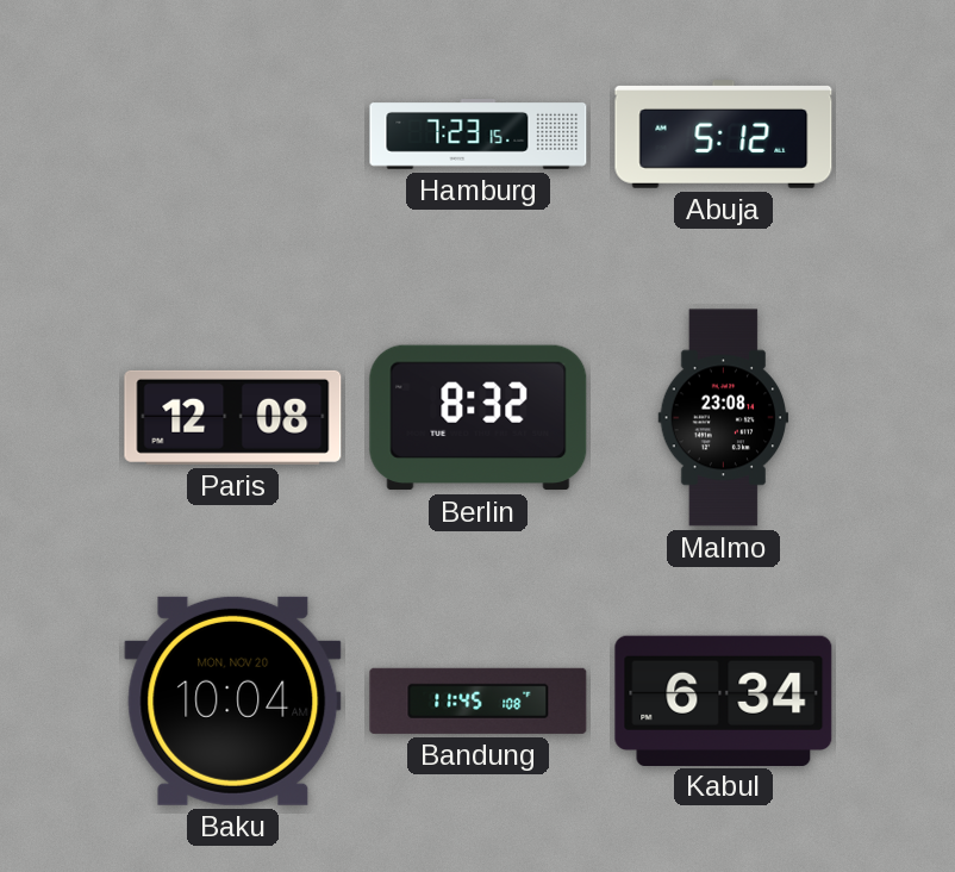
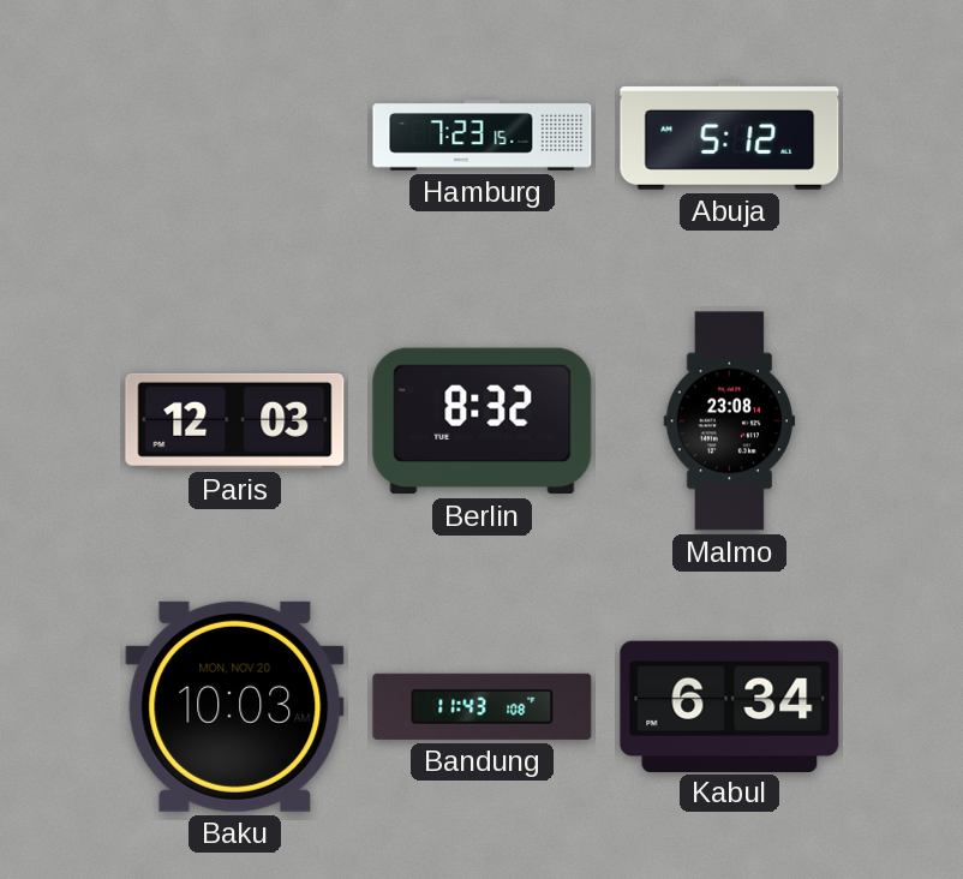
Paris: 12:08 -> 12:03 (235, 420)
Baku: 10:04 -> 10:03 (235, 706)
Bandung: 11:45 -> 11:43 (483, 706)
